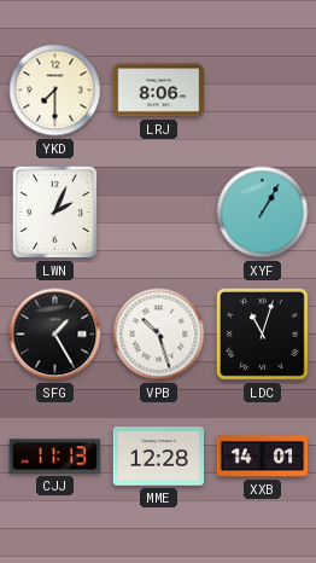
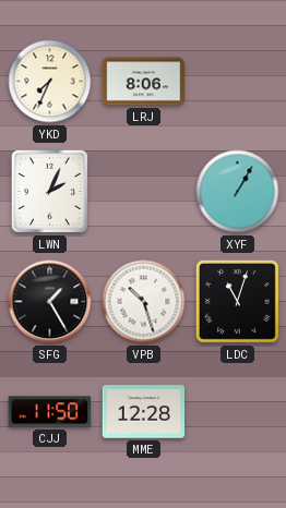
YKD: 7:30 -> 7:34 (50, 82)
CJJ: 11:13 -> 11:50 (50, 412)
XXB: 14:01 -> none (263, 457)
